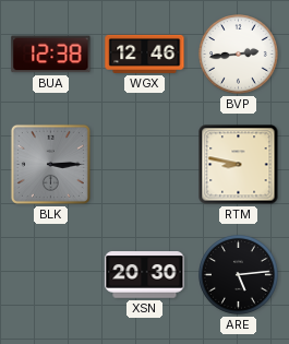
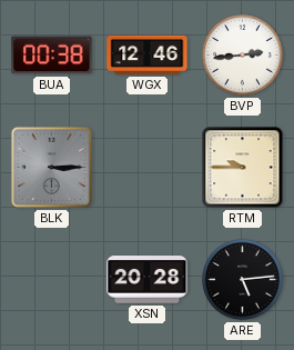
BUA: 12:38 -> 00:38 (52, 56)
RTM: 8:47 -> 9:45 (243, 168)
XSN: 20:30 -> 20:28 (148, 280)
